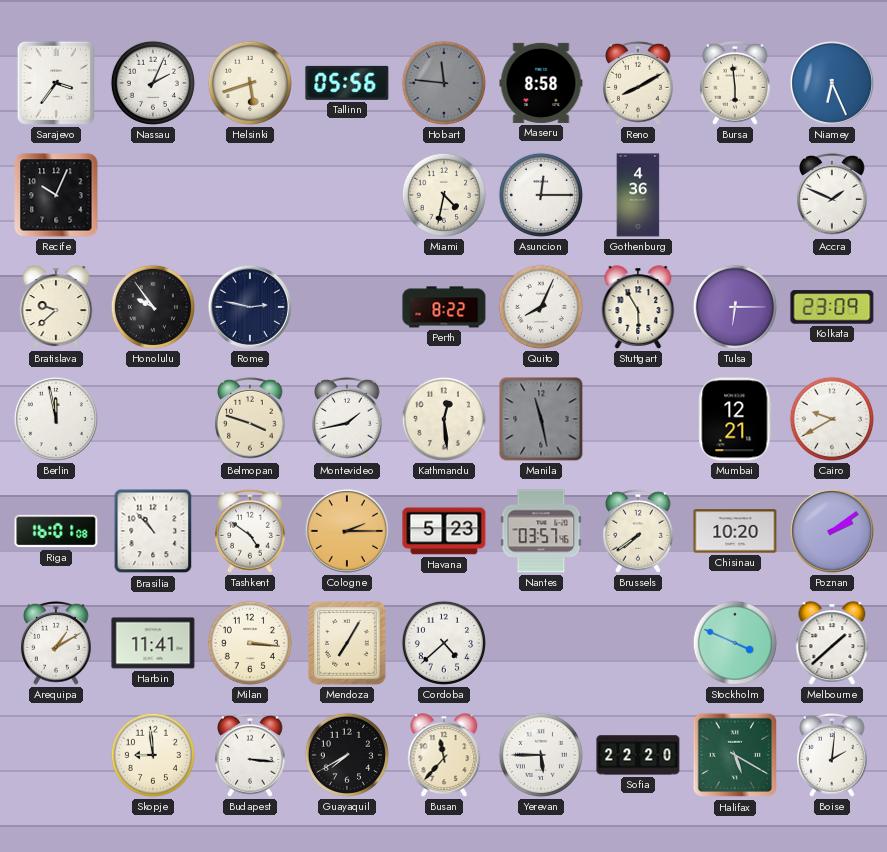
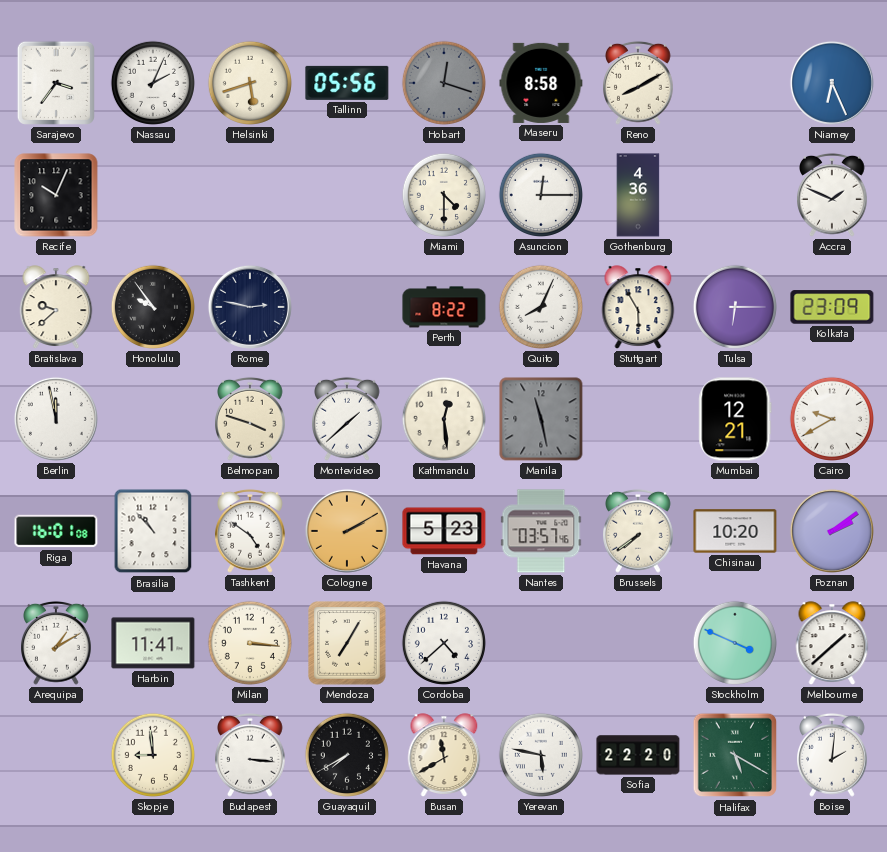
Hobart: 11:46 -> 12:18 (444, 83)
Bursa: 5:59 -> none (736, 83)
Miami: 4:32 -> 4:30 (444, 195)
Montevideo: 1:43 -> 1:38 (348, 419)
Cologne: 2:15 -> 2:10 (347, 531)
Busan: 11:37 -> 11:40 (444, 755)
Yerevan: 5:45 -> 5:47 (541, 755)
